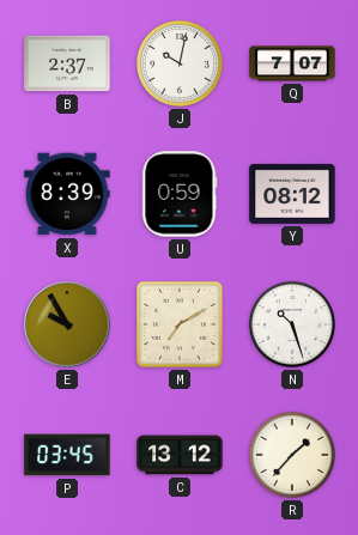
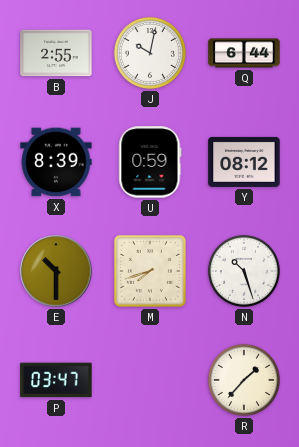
B: 2:37 -> 2:55 (56, 53)
Q: 7:07 -> 6:44 (244, 53)
E: 9:55 -> 10:30 (56, 271)
M: 7:10 -> 7:42 (150, 271)
P: 03:45 -> 03:47 (56, 380)
C: 13:12 -> none (180, 455)
